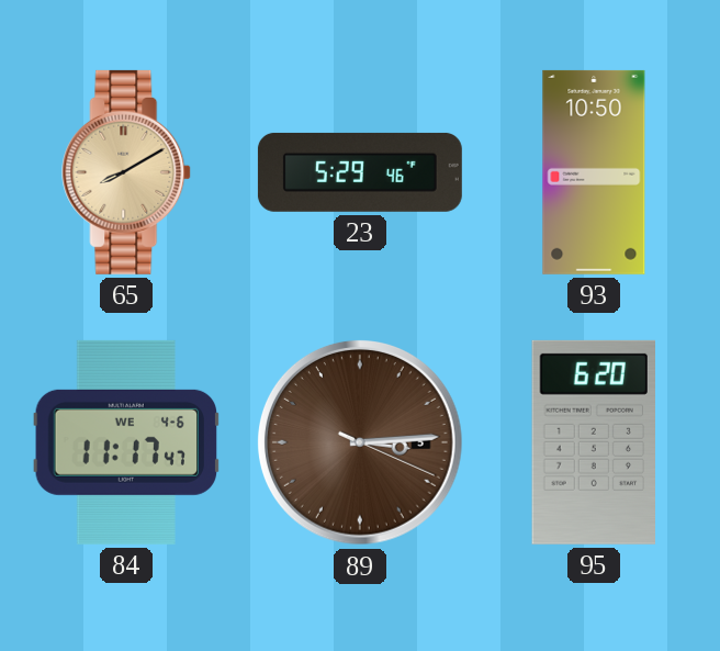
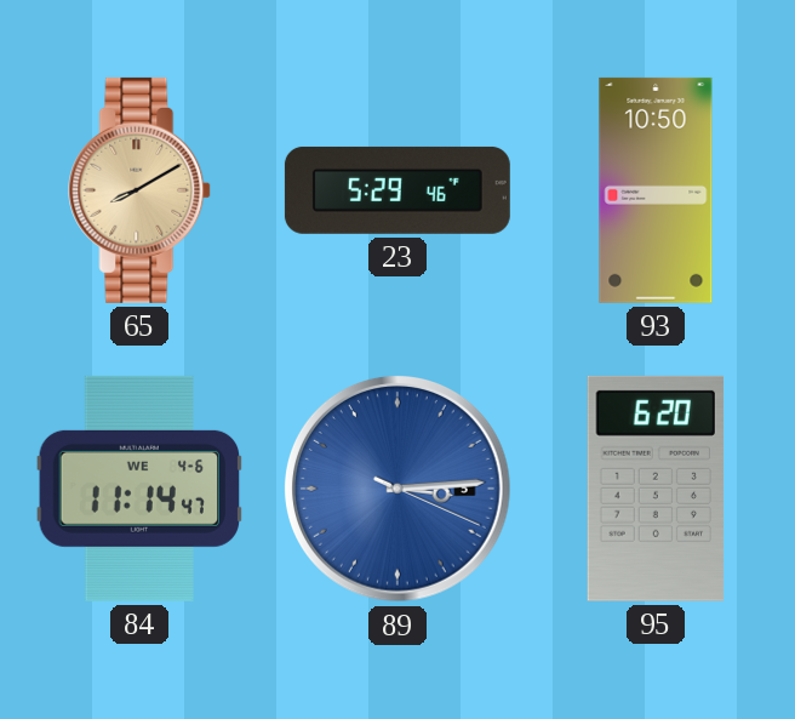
84: 11:17 -> 11:14 (138, 489)
89 dial: brown -> blue (397, 489)
